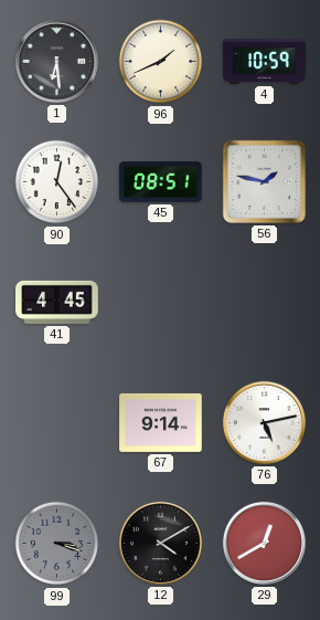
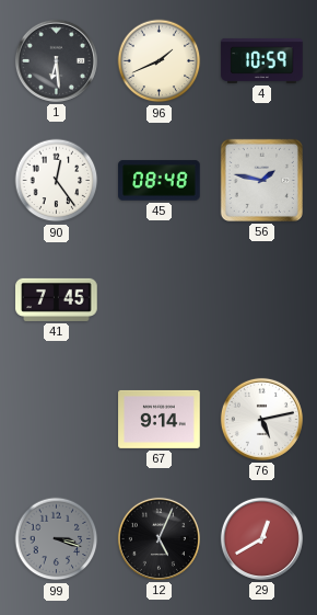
45: 08:51 -> 08:48 (160, 181)
41: 4:45 -> 7:45 (57, 299)
12: 4:10 -> 5:04 (158, 538)
